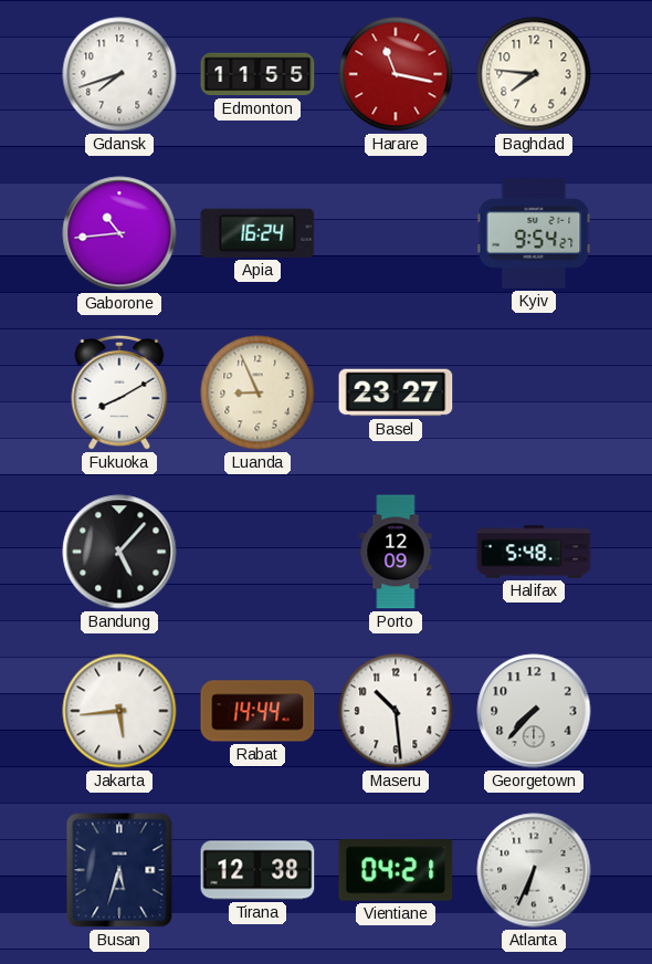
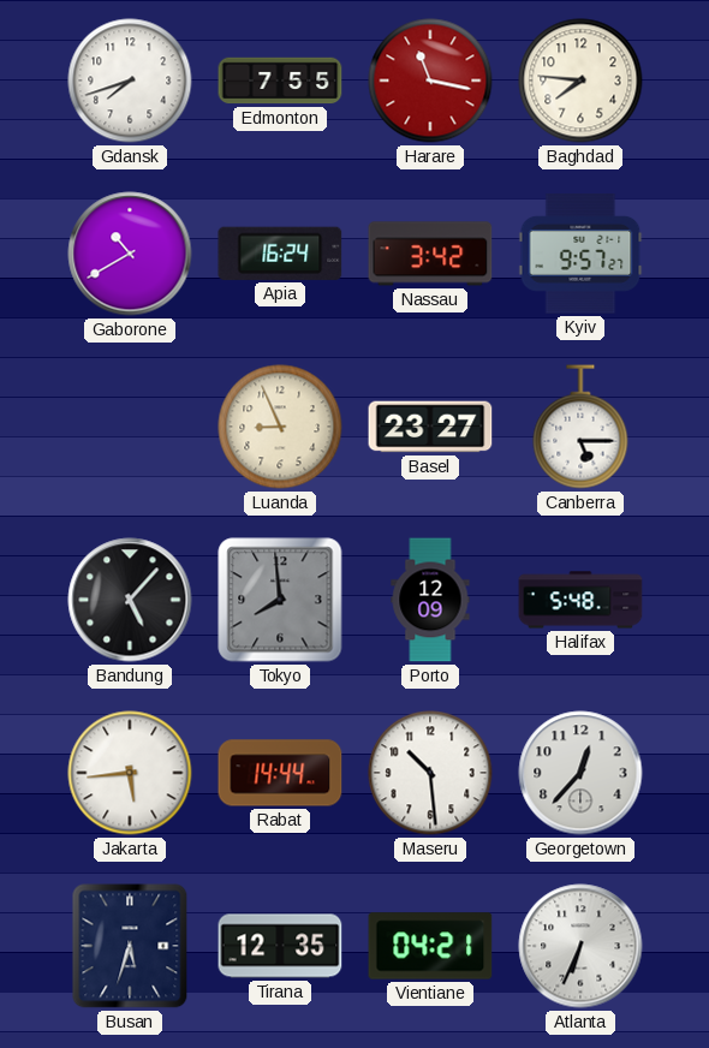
Edmonton: 11:55 -> 7:55 (280, 81)
Gaborone: 10:44 -> 10:40 (130, 254)
Nassau: none -> 3:42 (430, 254)
Kyiv: 9:54 -> 9:57 (580, 254)
Fukuoka: 8:10 -> none (119, 392)
Canberra: none -> 5:15 (580, 427)
Tokyo: none -> 7:59 (280, 600)
Georgetown: 7:37 -> 12:37 (580, 773)
Tirana: 12:38 -> 12:35 (280, 946)
